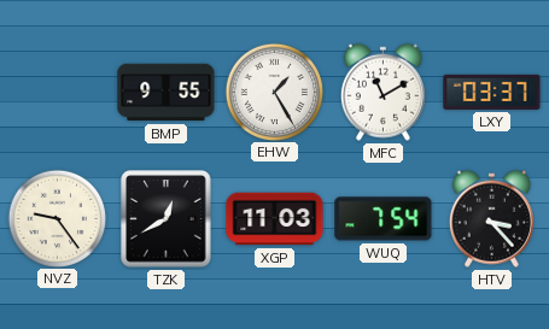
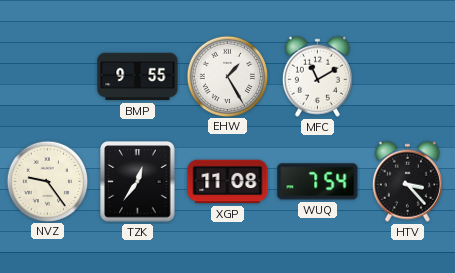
LXY: 03:37 -> none (492, 92)
TZK: 12:40 -> 12:36 (138, 182)
XGP: 11:03 -> 11:08 (228, 182)
